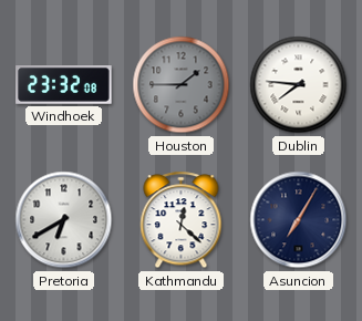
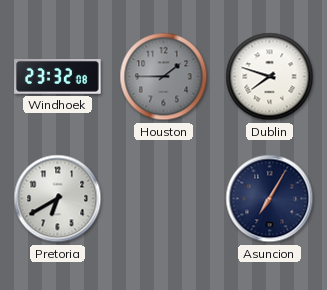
Dublin: 7:46 -> 7:48 (270, 77)
Kathmandu: 12:22 -> none (182, 220)
